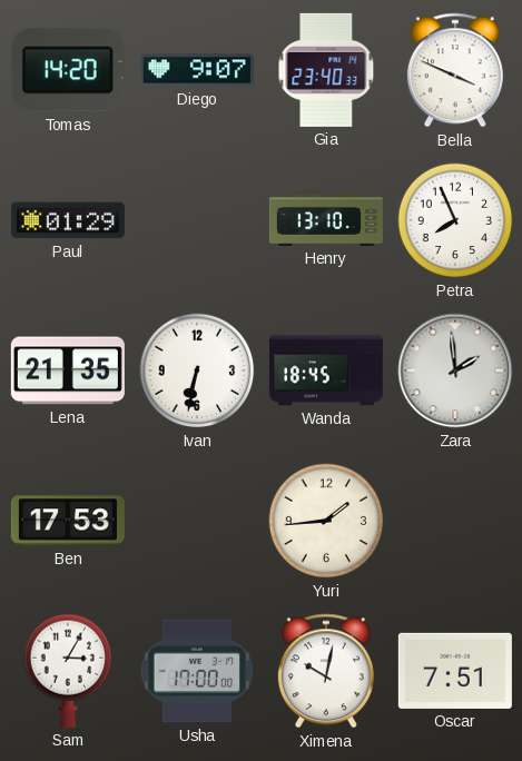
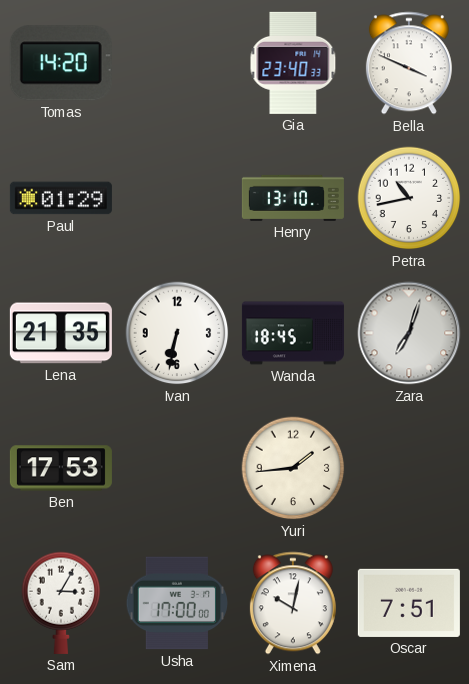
Diego: 9:07 -> none (197, 70)
Petra: 7:56 -> 10:43 (409, 198)
Zara: 1:59 -> 7:03 (409, 333)
